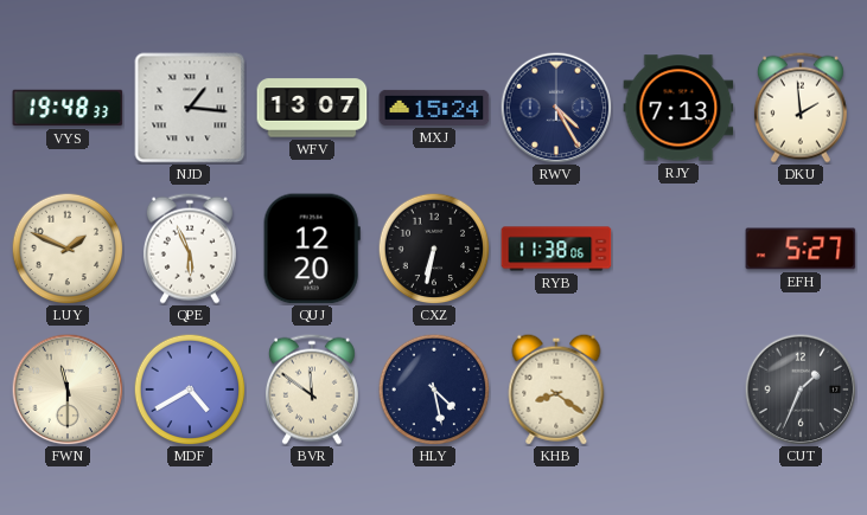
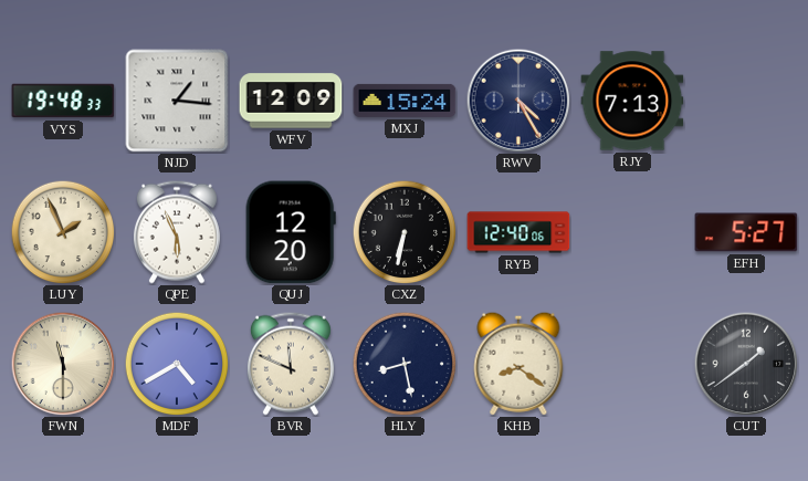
WFV: 13:07 -> 12:09 (291, 101)
DKU: 1:59 -> none (801, 108)
LUY: 1:49 -> 1:56 (63, 232)
RYB: 11:38 -> 12:40 (518, 232)
BVR: 11:51 -> 11:49 (291, 364)
HLY: 4:28 -> 8:28 (405, 364)
CUT: 1:34 -> 1:39 (746, 364)
